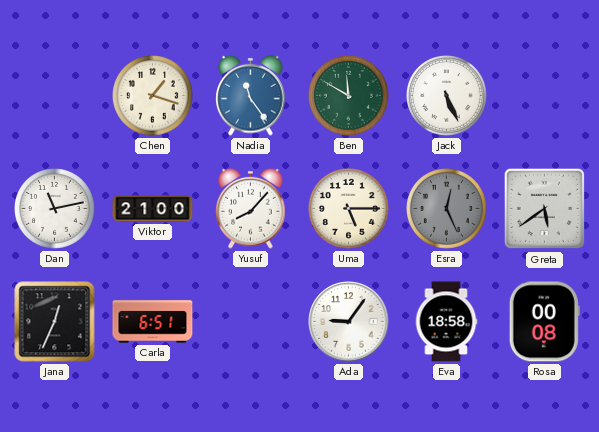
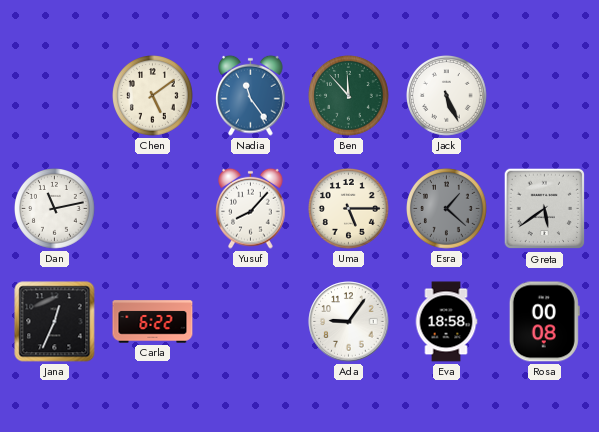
Chen: 1:18 -> 5:09 (153, 96)
Ben: 11:50 -> 11:53 (349, 96)
Viktor: 21:00 -> none (153, 209)
Esra: 12:26 -> 1:22 (447, 209)
Carla: 6:51 -> 6:22 (153, 322)
